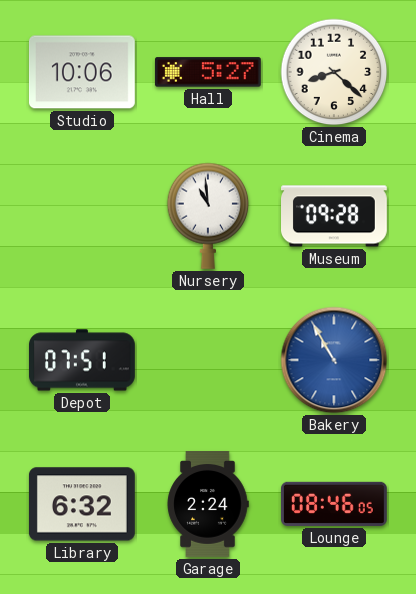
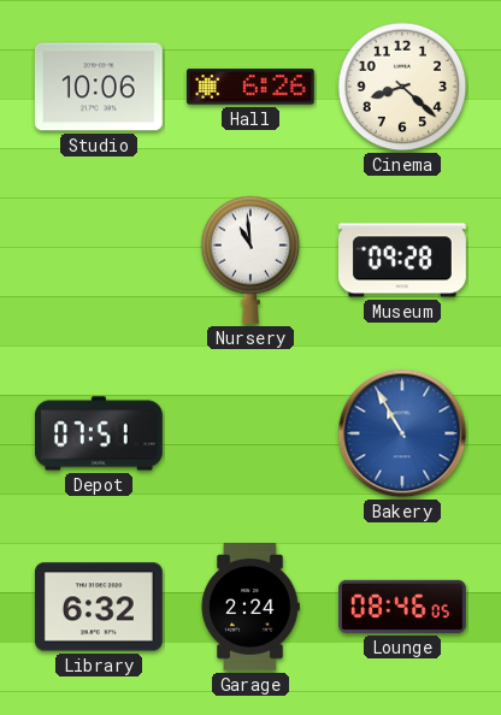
Hall: 5:27 -> 6:26 (250, 87)
